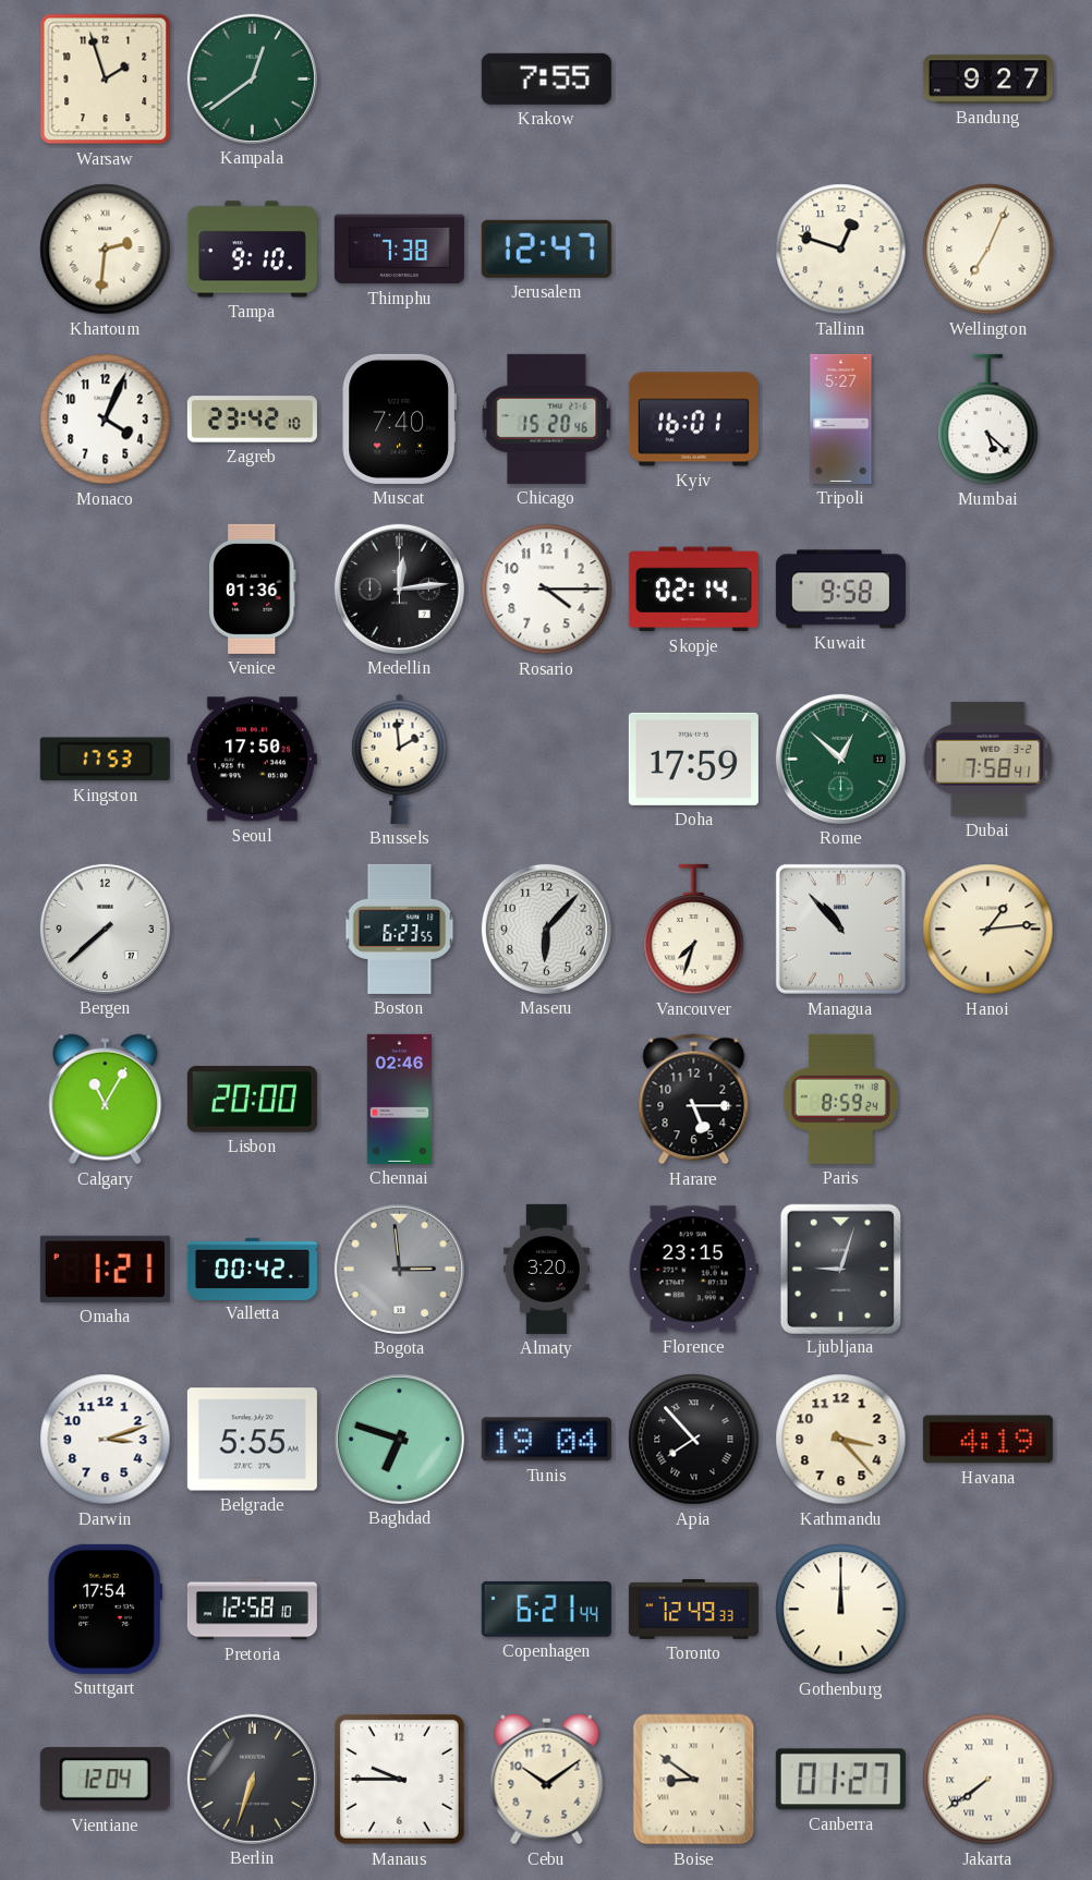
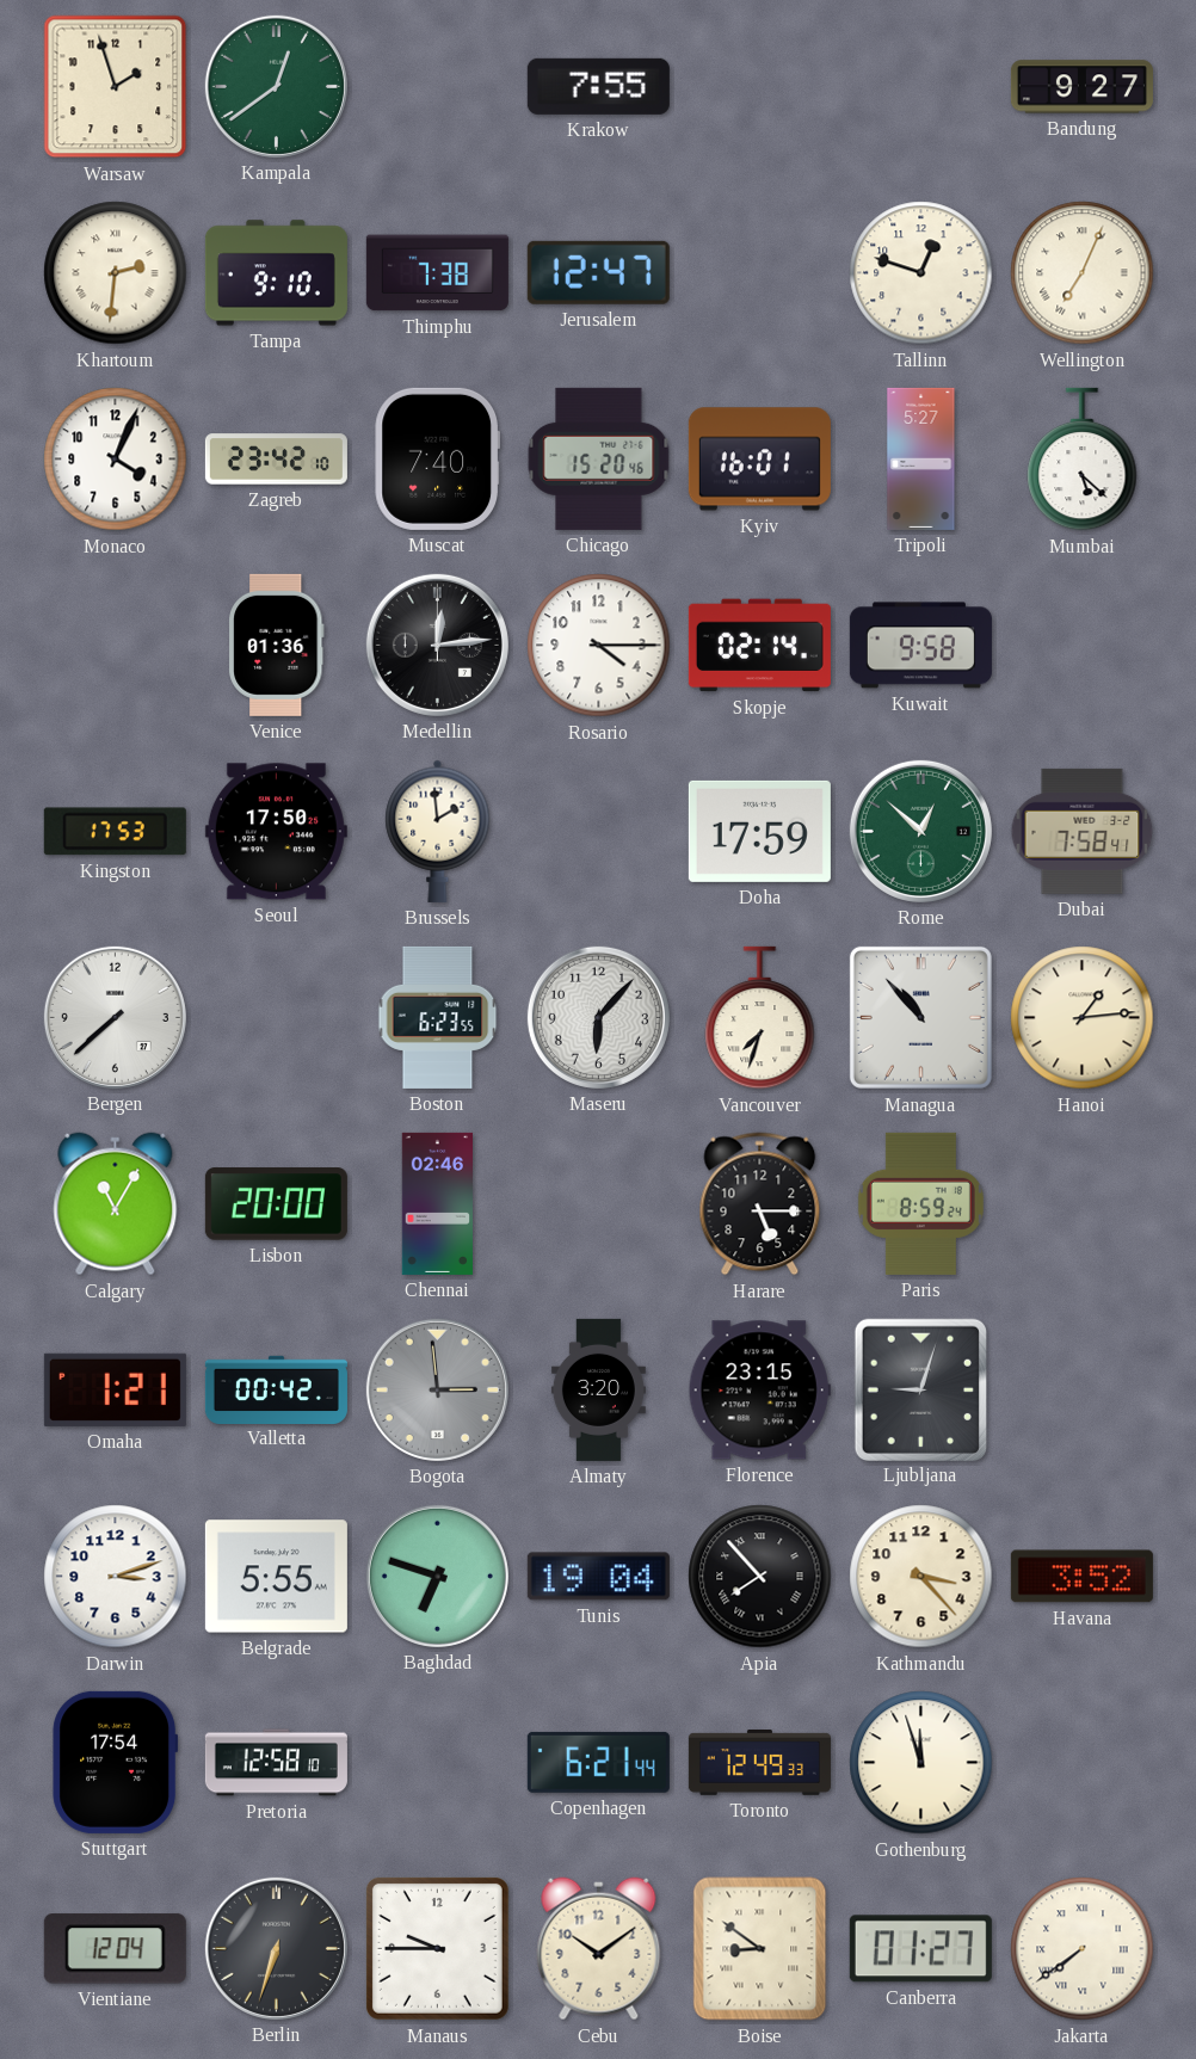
Havana: 4:19 -> 3:52 (1081, 1577)
Gothenburg: 12:00 -> 11:57 (921, 1763)
